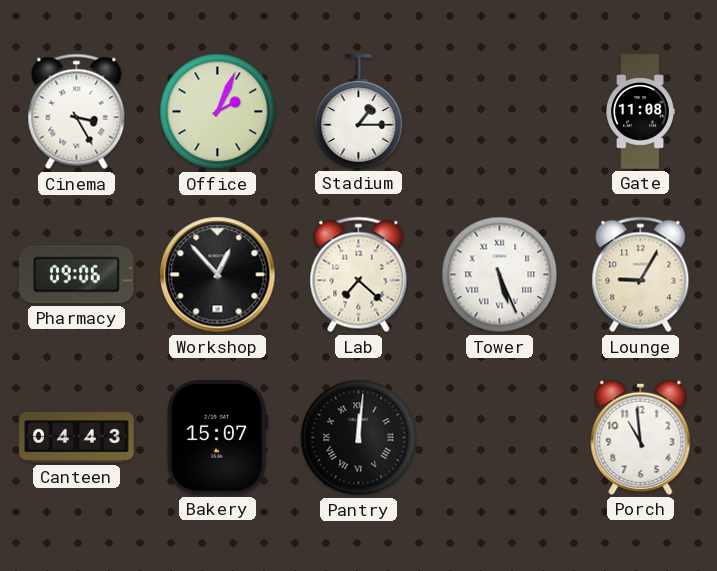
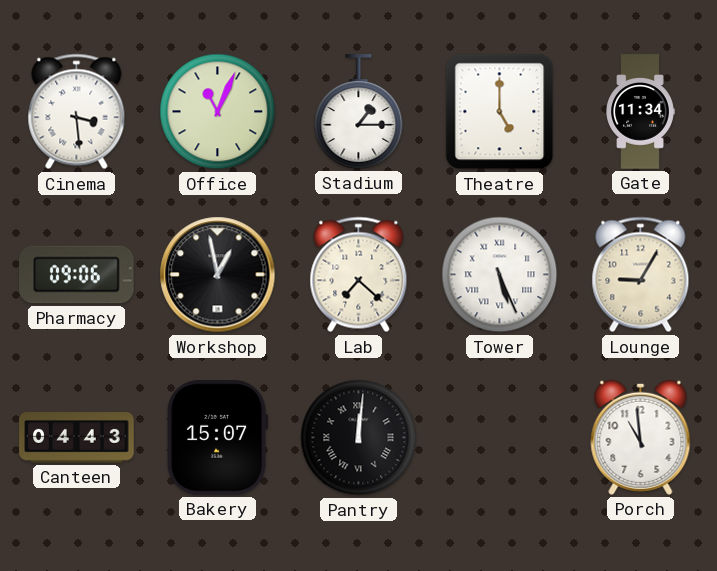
Cinema: 3:25 -> 3:29 (77, 112)
Office: 2:04 -> 11:04 (218, 112)
Theatre: none -> 5:00 (500, 112)
Gate: 11:08 -> 11:34 (640, 112)
Workshop: 12:53 -> 12:58 (218, 275)
